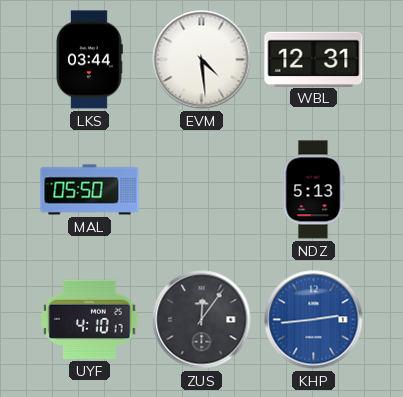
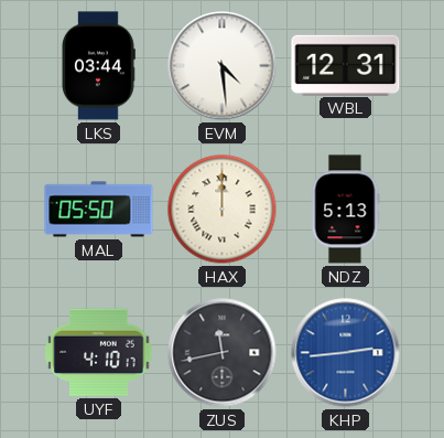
HAX: none -> 12:00 (223, 210)
ZUS: 12:06 -> 11:43 (223, 353)
